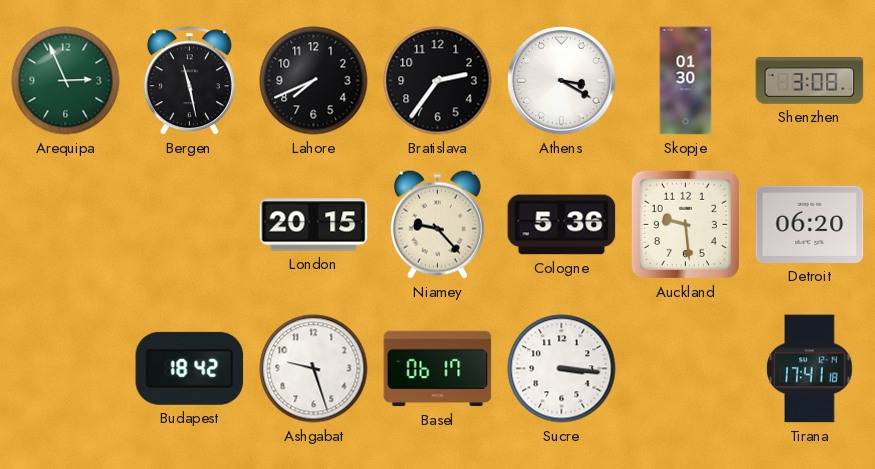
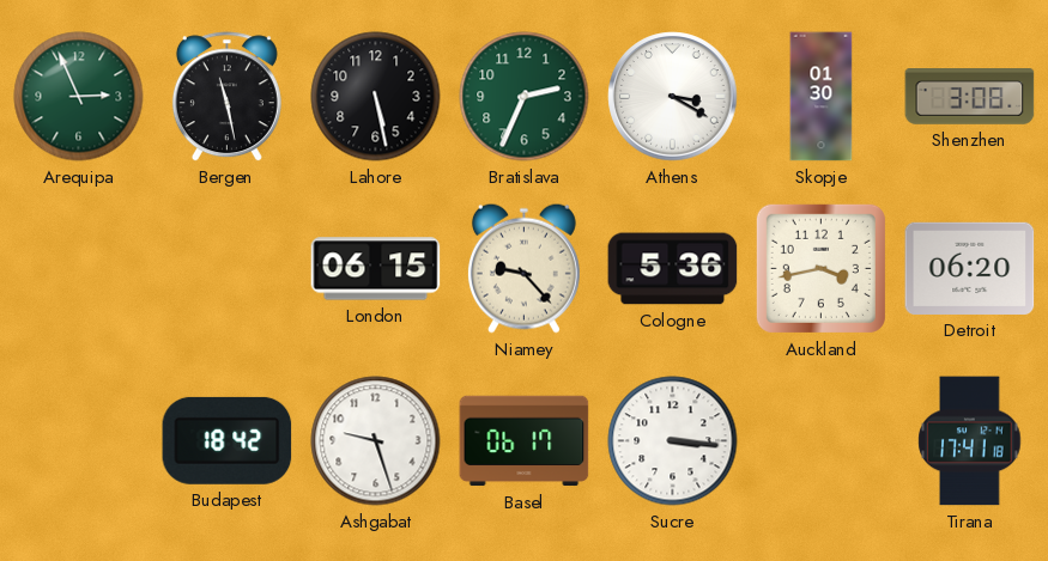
Lahore: 7:41 -> 5:28 (376, 97)
Bratislava: 2:36 -> 2:34 (525, 97)
Bratislava dial: black -> green (525, 97)
London: 20:15 -> 06:15 (376, 269)
Auckland: 9:29 -> 3:43 (820, 268)
